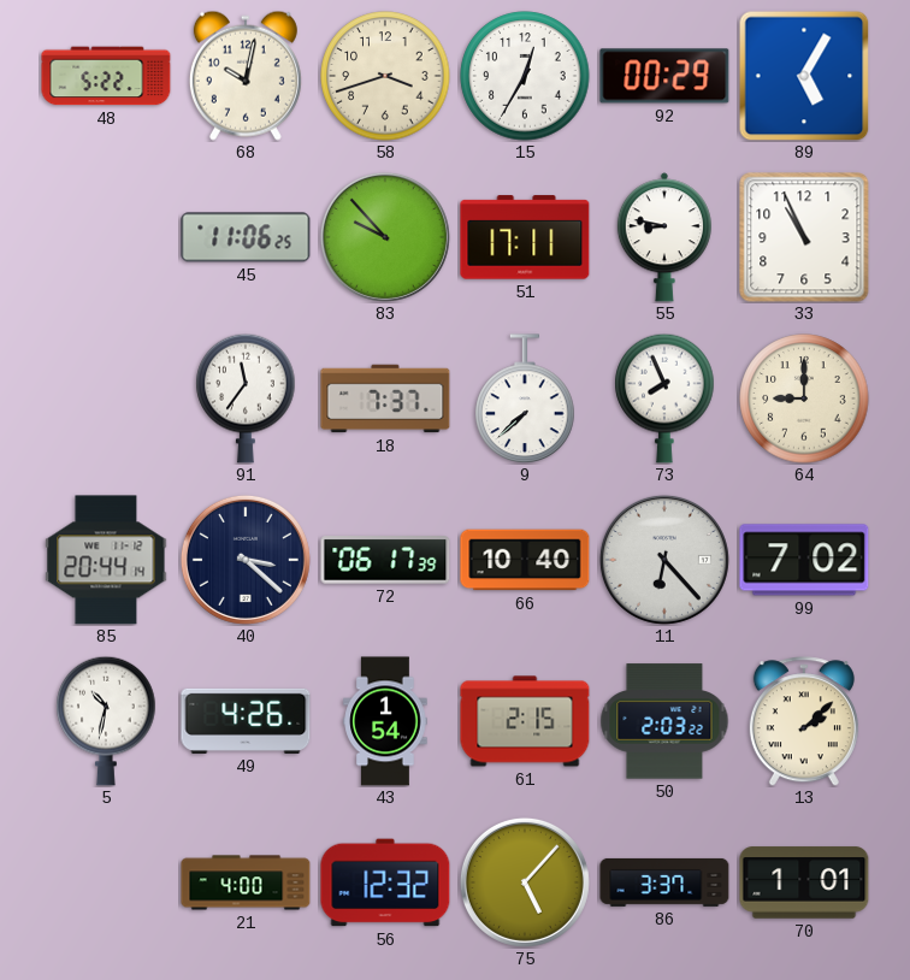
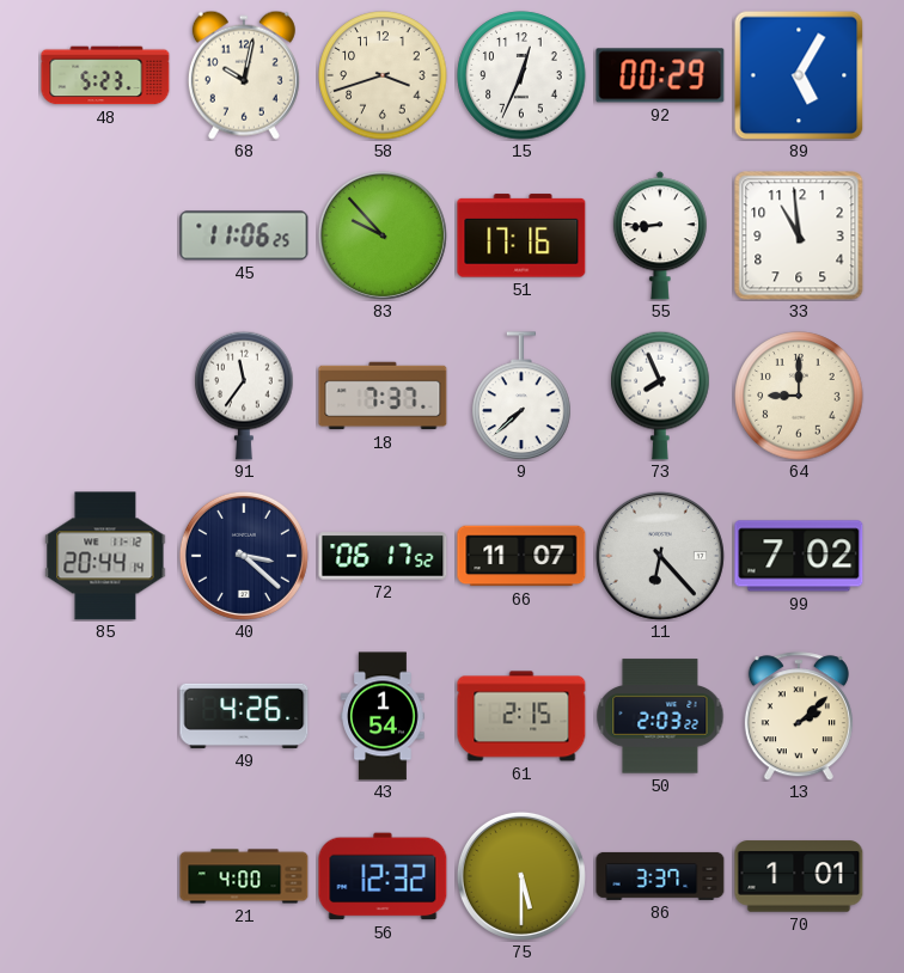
48: 5:22 -> 5:23 (105, 75)
15: 12:35 -> 12:34 (521, 75)
51: 17:11 -> 17:16 (521, 235)
55: 8:47 -> 8:44 (660, 235)
33: 10:56 -> 10:59 (799, 235)
72: 06:17:39 -> 06:17:52 (383, 556)
66: 10:40 -> 11:07 (521, 556)
5: 10:32 -> none (106, 721)
75: 5:07 -> 5:30 (521, 876)
